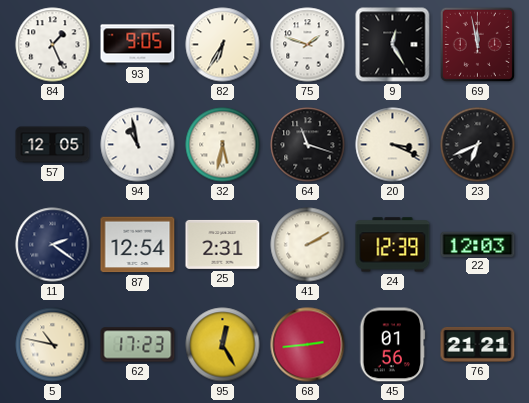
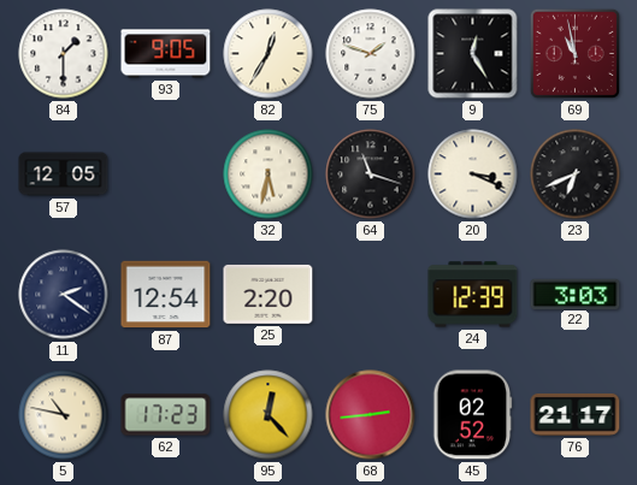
84: 1:26 -> 1:30 (64, 54)
82: 6:35 -> 12:35 (269, 54)
69: 11:58 -> 10:58 (574, 53)
94: 10:58 -> none (138, 145)
25: 2:31 -> 2:20 (269, 294)
41: 2:10 -> none (308, 245)
22: 12:03 -> 3:03 (576, 294)
95: 12:25 -> 12:23 (269, 415)
45: 01:56 -> 02:52 (473, 415)
76: 21:21 -> 21:17 (576, 414)
